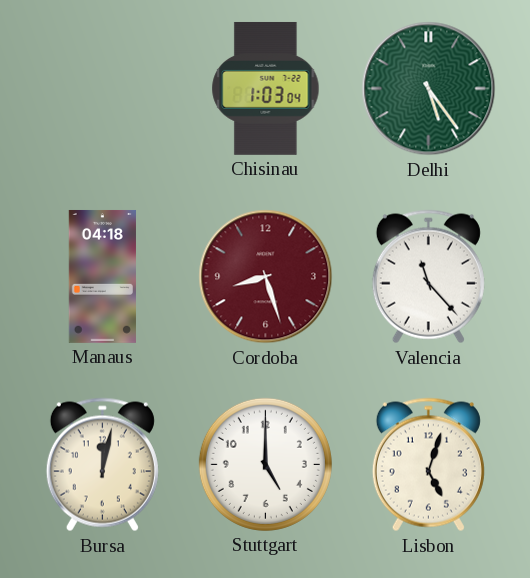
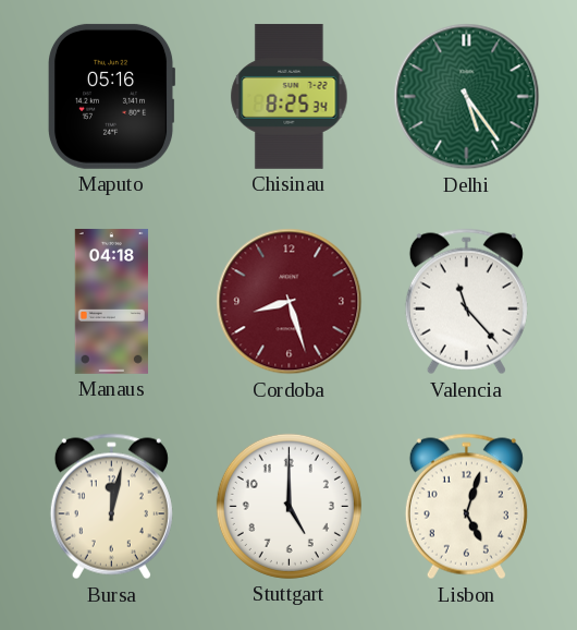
Maputo: none -> 05:16 (111, 96)
Chisinau: 1:03 -> 8:25 (290, 96)
